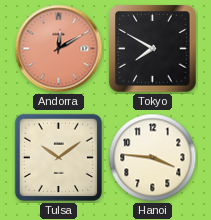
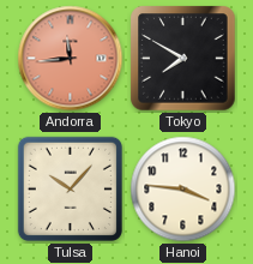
Andorra: 12:10 -> 11:44 (71, 59)
Tulsa: 10:09 -> 10:07 (70, 188)
